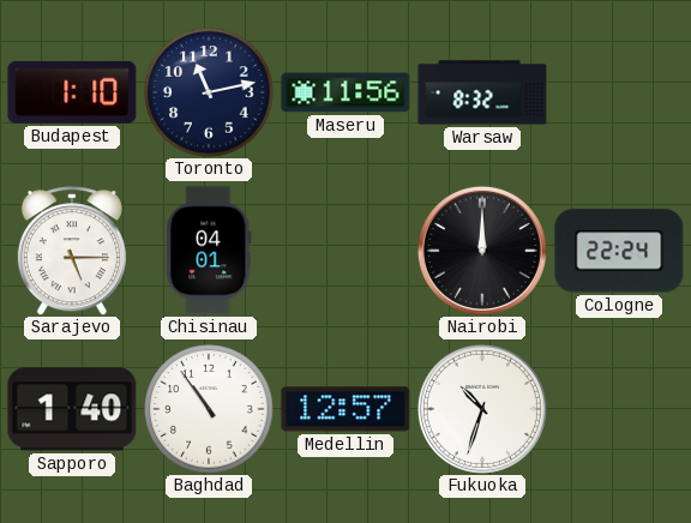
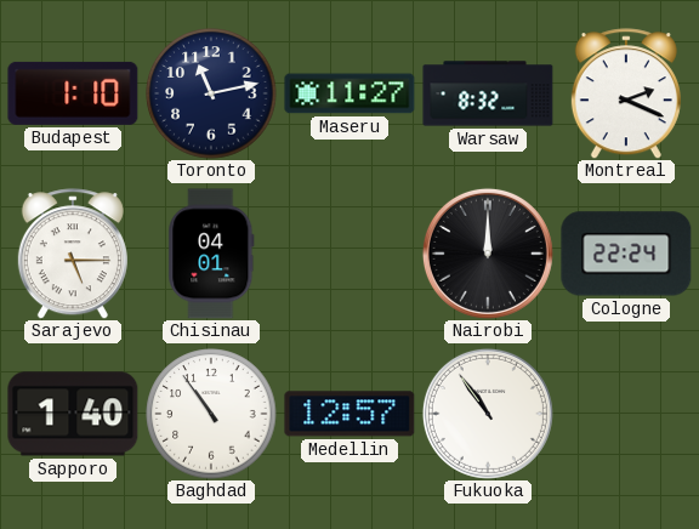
Maseru: 11:56 -> 11:27 (349, 93)
Montreal: none -> 2:19 (626, 93)
Fukuoka: 10:33 -> 10:54 (488, 414)
